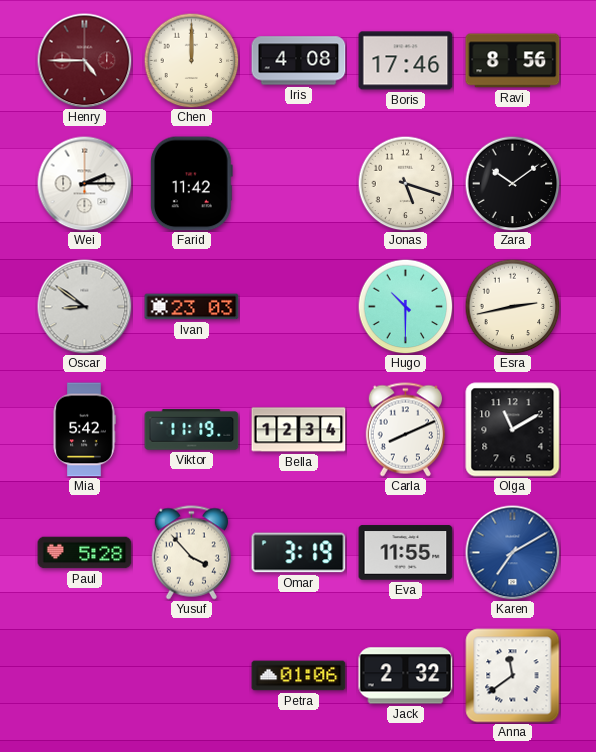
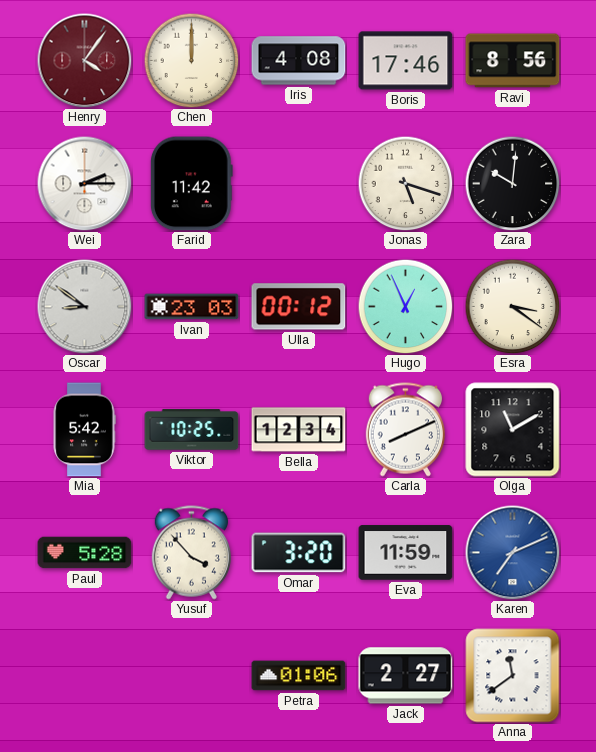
Henry: 4:45 -> 4:06 (84, 60)
Zara: 10:09 -> 10:01 (512, 183)
Ulla: none -> 00:12 (299, 307)
Hugo: 10:30 -> 12:56 (405, 306)
Esra: 2:43 -> 3:21 (512, 306)
Viktor: 11:19 -> 10:25 (192, 430)
Omar: 3:19 -> 3:20 (299, 553)
Eva: 11:55 -> 11:59 (406, 553)
Karen: 7:10 -> 7:11 (512, 552)
Jack: 2:32 -> 2:27 (406, 676)
